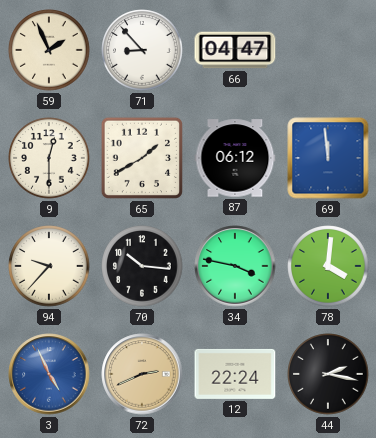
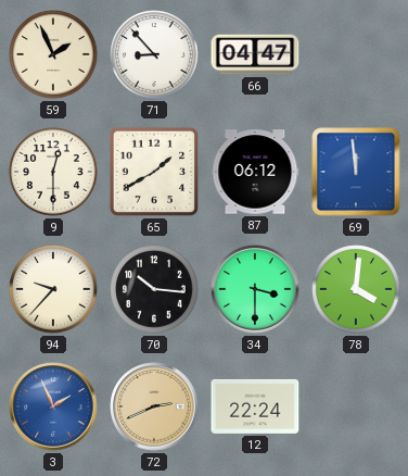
34: 3:47 -> 3:30 (255, 289)
3: 4:56 -> 1:56 (53, 406)
44: 2:17 -> none (328, 374)
